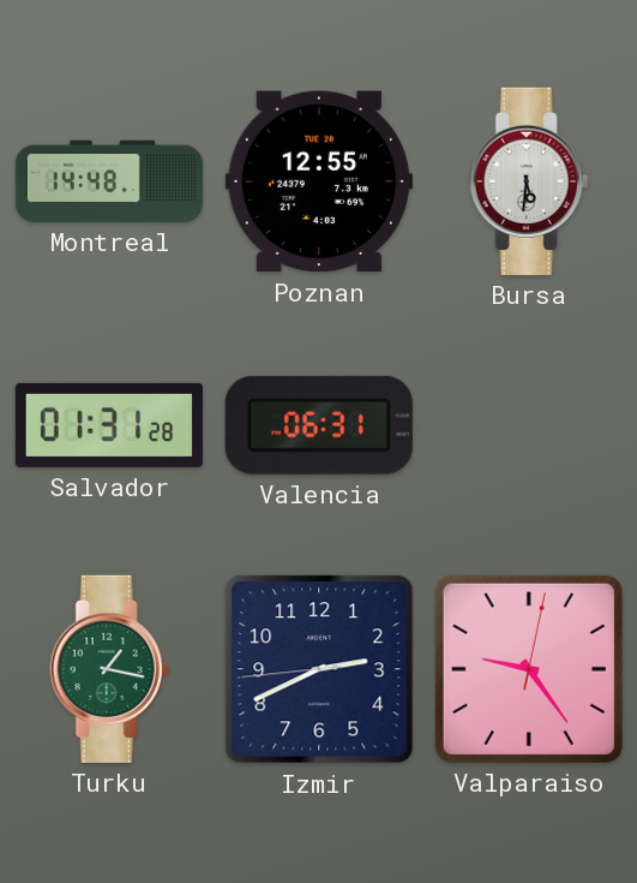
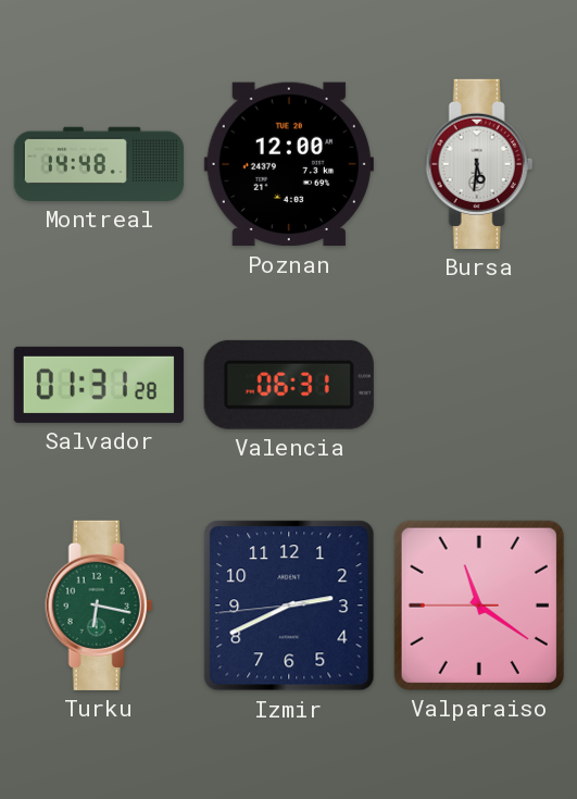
Poznan: 12:55 -> 12:00 (289, 164)
Turku: 1:17 -> 6:17 (99, 606)
Valparaiso: 9:24 -> 11:20 (479, 606)
